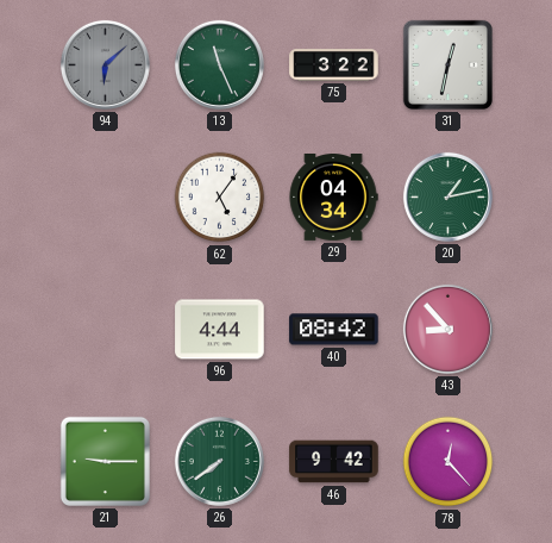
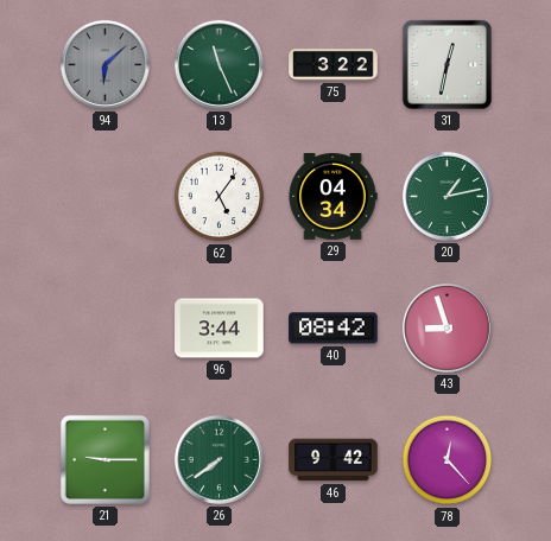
96: 4:44 -> 3:44 (220, 329)
43: 8:53 -> 8:57 (446, 327)
